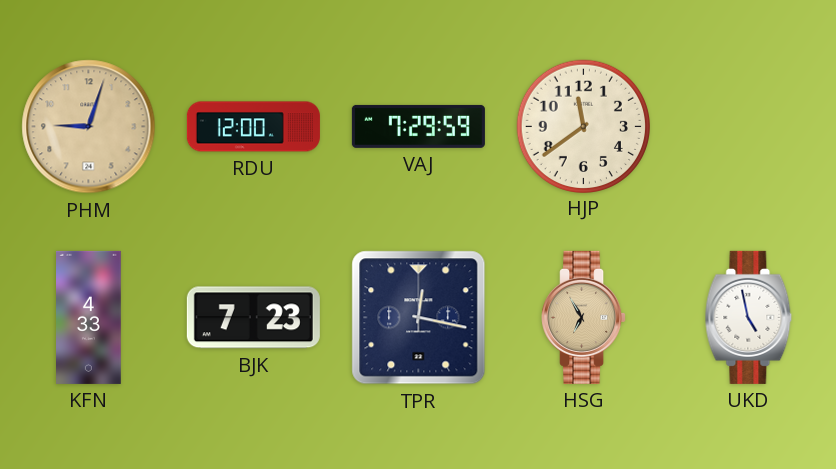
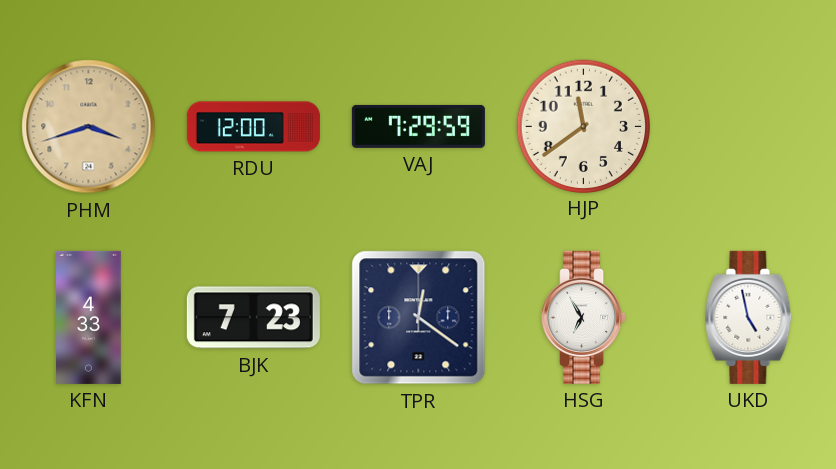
PHM: 9:03 -> 3:42 (89, 127)
TPR: 12:17 -> 12:21 (419, 318)
HSG dial: champagne -> white (584, 317)
